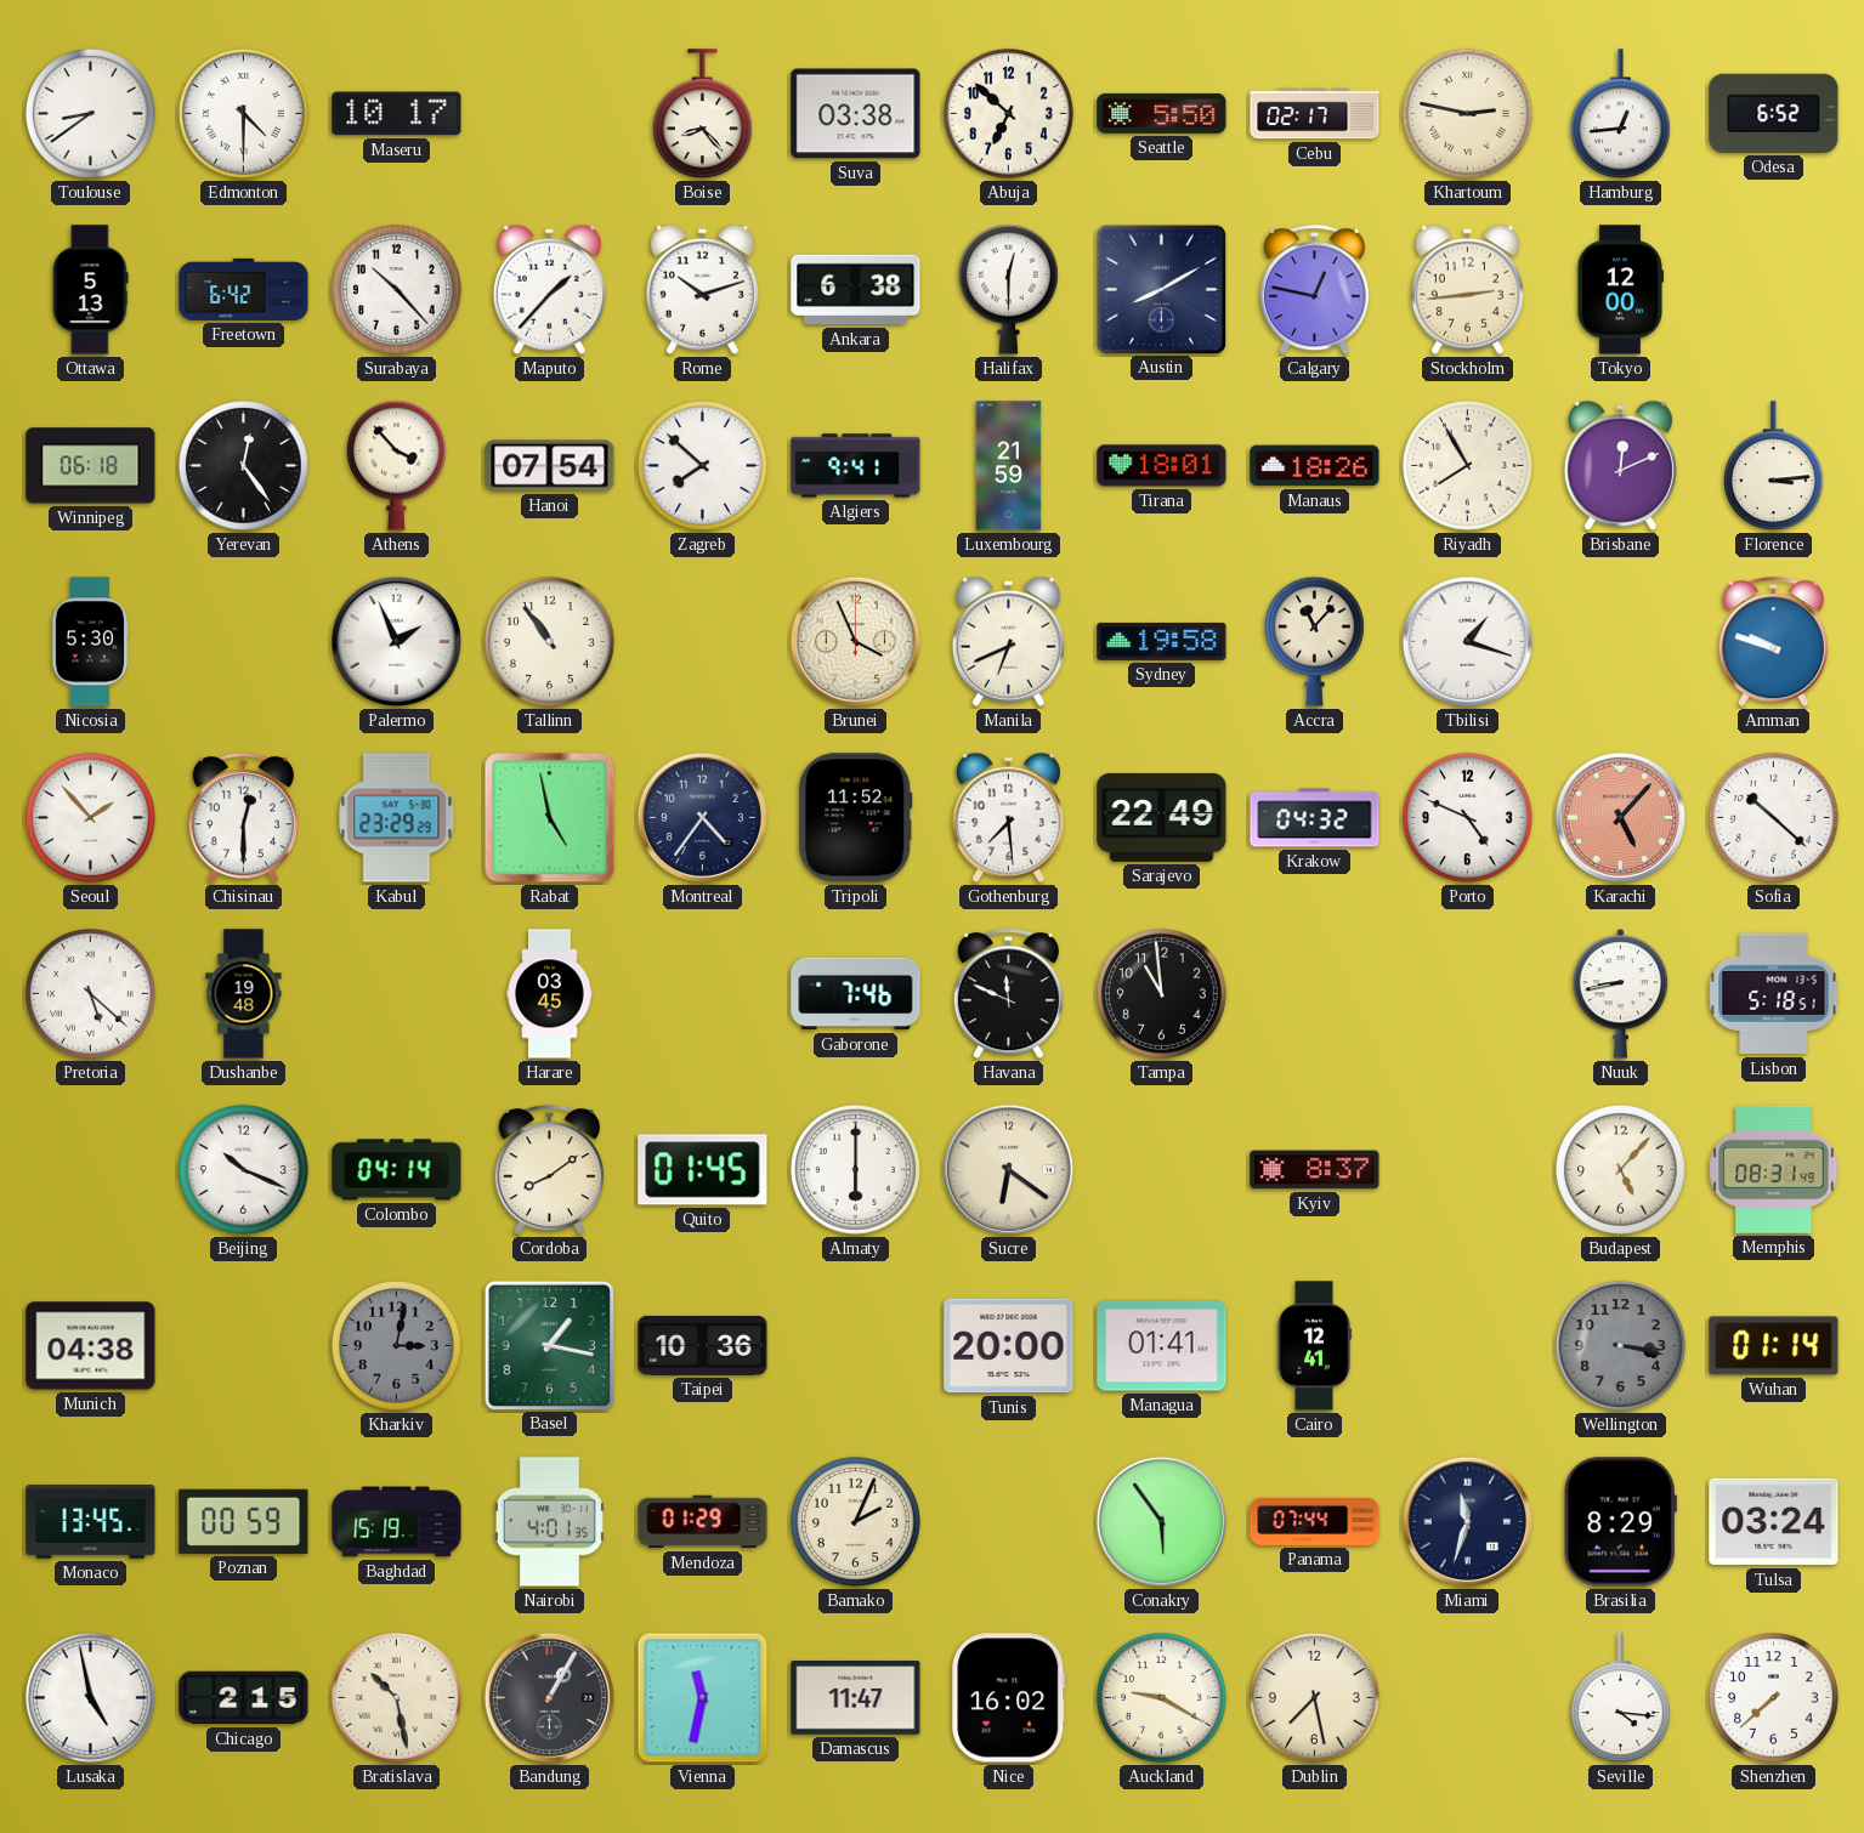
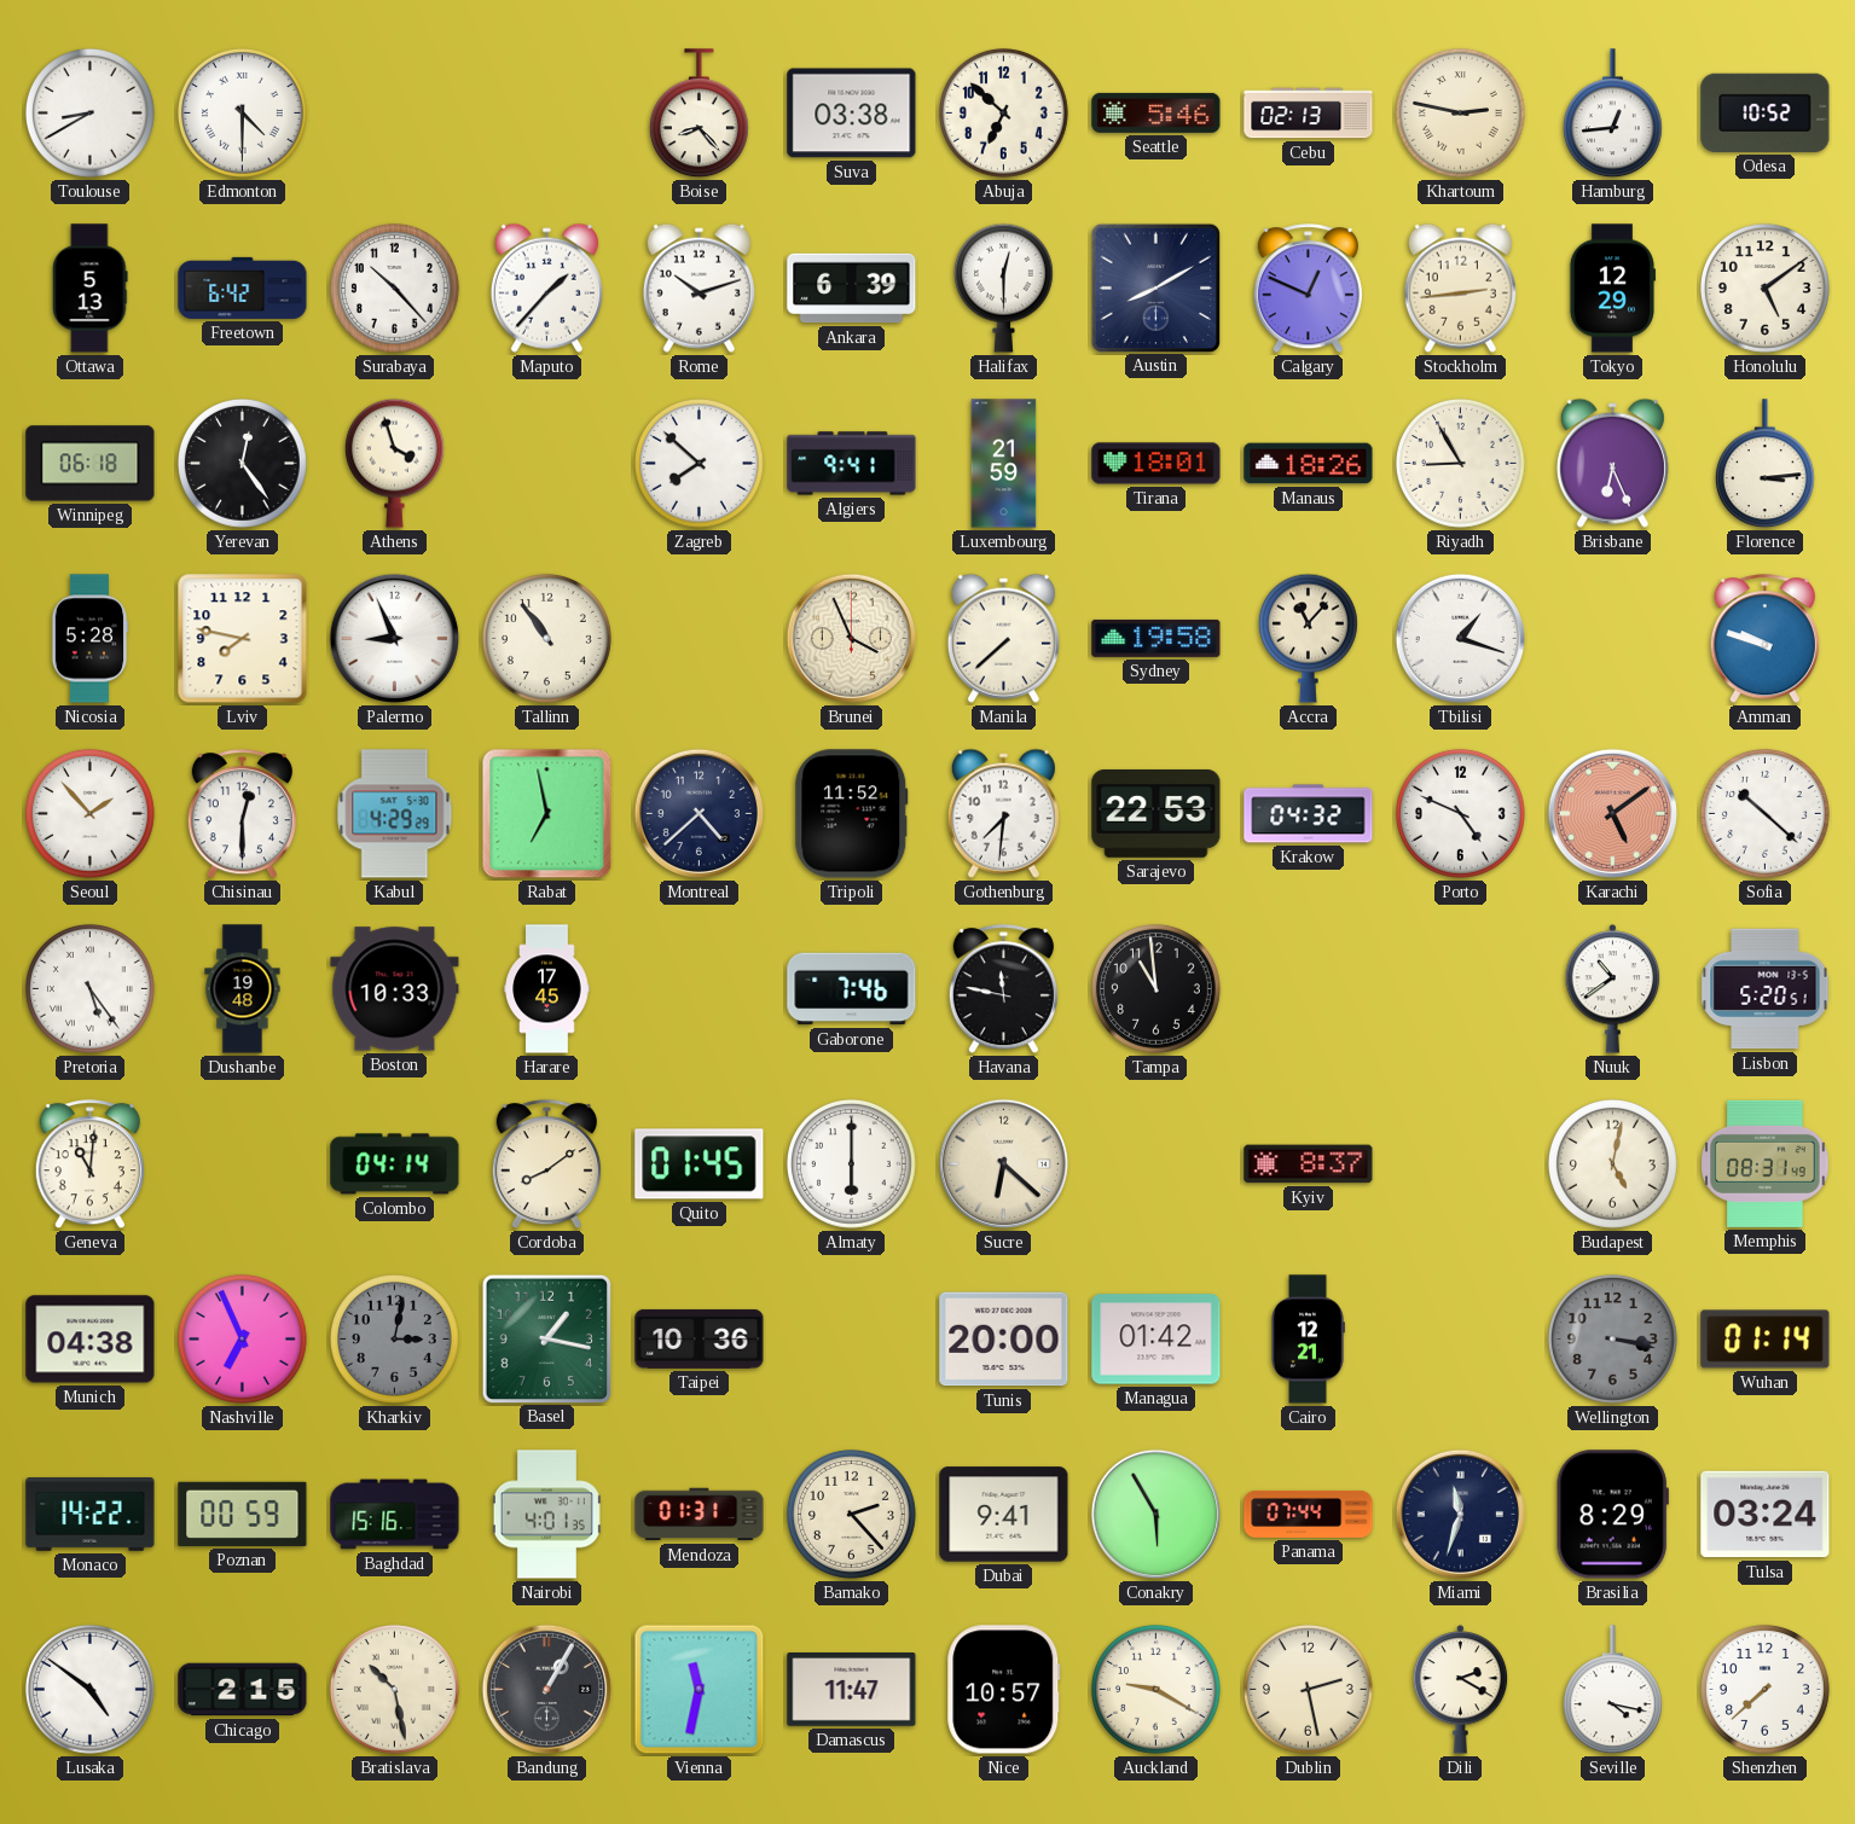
Toulouse: 8:39 -> 8:40 (89, 112)
Maseru: 10:17 -> none (397, 114)
Seattle: 5:50 -> 5:46 (1157, 112)
Cebu: 02:17 -> 02:13 (1309, 114)
Odesa: 6:52 -> 10:52 (1766, 112)
Ankara: 6:38 -> 6:39 (852, 289)
Calgary: 12:47 -> 12:49 (1308, 289)
Tokyo: 12:00 -> 12:29 (1611, 289)
Honolulu: none -> 5:09 (1764, 287)
Athens: 3:53 -> 3:57 (394, 463)
Hanoi: 07:54 -> none (550, 466)
Riyadh: 7:55 -> 8:55 (1460, 463)
Brisbane: 12:11 -> 6:26 (1612, 463)
Nicosia: 5:30 -> 5:28 (89, 639)
Lviv: none -> 7:47 (243, 639)
Palermo: 1:56 -> 8:56 (394, 638)
Manila: 6:41 -> 7:38 (1003, 638)
Kabul: 23:29 -> 4:29 (395, 814)
Rabat: 4:58 -> 6:58 (547, 814)
Montreal: 4:36 -> 4:38 (698, 813)
Gothenburg: 7:29 -> 7:31 (1003, 813)
Sarajevo: 22:49 -> 22:53 (1157, 813)
Karachi: 5:07 -> 5:09 (1612, 813)
Pretoria: 5:22 -> 5:24 (89, 988)
Boston: none -> 10:33 (395, 989)
Harare: 03:45 -> 17:45 (547, 989)
Havana: 11:49 -> 11:47 (1003, 989)
Nuuk: 8:43 -> 10:39 (1613, 989)
Lisbon: 5:18 -> 5:20 (1766, 989)
Geneva: none -> 11:01 (89, 1164)
Beijing: 10:19 -> none (243, 1169)
Sucre: 6:21 -> 6:22 (1003, 1163)
Budapest: 5:07 -> 5:02 (1612, 1163)
Nashville: none -> 6:56 (242, 1338)
Managua: 01:41 -> 01:42 (1157, 1340)
Cairo: 12:41 -> 12:21 (1308, 1340)
Monaco: 13:45 -> 14:22 (91, 1515)
Baghdad: 15:19 -> 15:16 (395, 1515)
Mendoza: 01:29 -> 01:31 (700, 1515)
Bamako: 2:04 -> 2:23 (851, 1514)
Dubai: none -> 9:41 (1004, 1515)
Conakry: 5:54 -> 5:55 (1155, 1514)
Lusaka: 4:58 -> 4:51 (89, 1689)
Nice: 16:02 -> 10:57 (1004, 1690)
Dublin: 7:28 -> 2:28 (1308, 1689)
Dili: none -> 2:20 (1461, 1690)
Seville: 4:16 -> 4:17 (1612, 1690)
